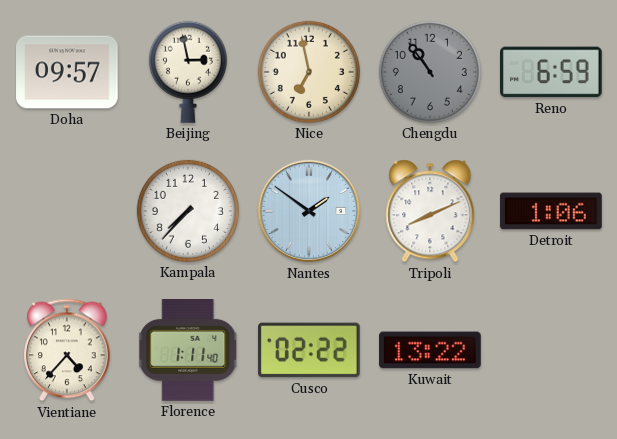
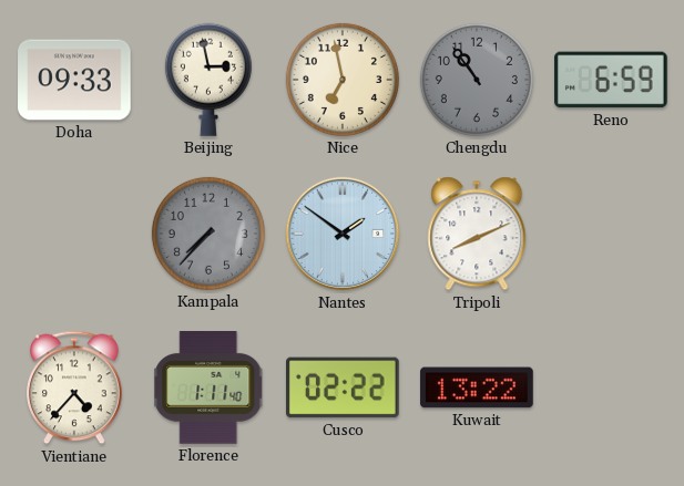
Doha: 09:57 -> 09:33 (74, 80)
Kampala dial: white -> grey (208, 234)
Detroit: 1:06 -> none (551, 211)
